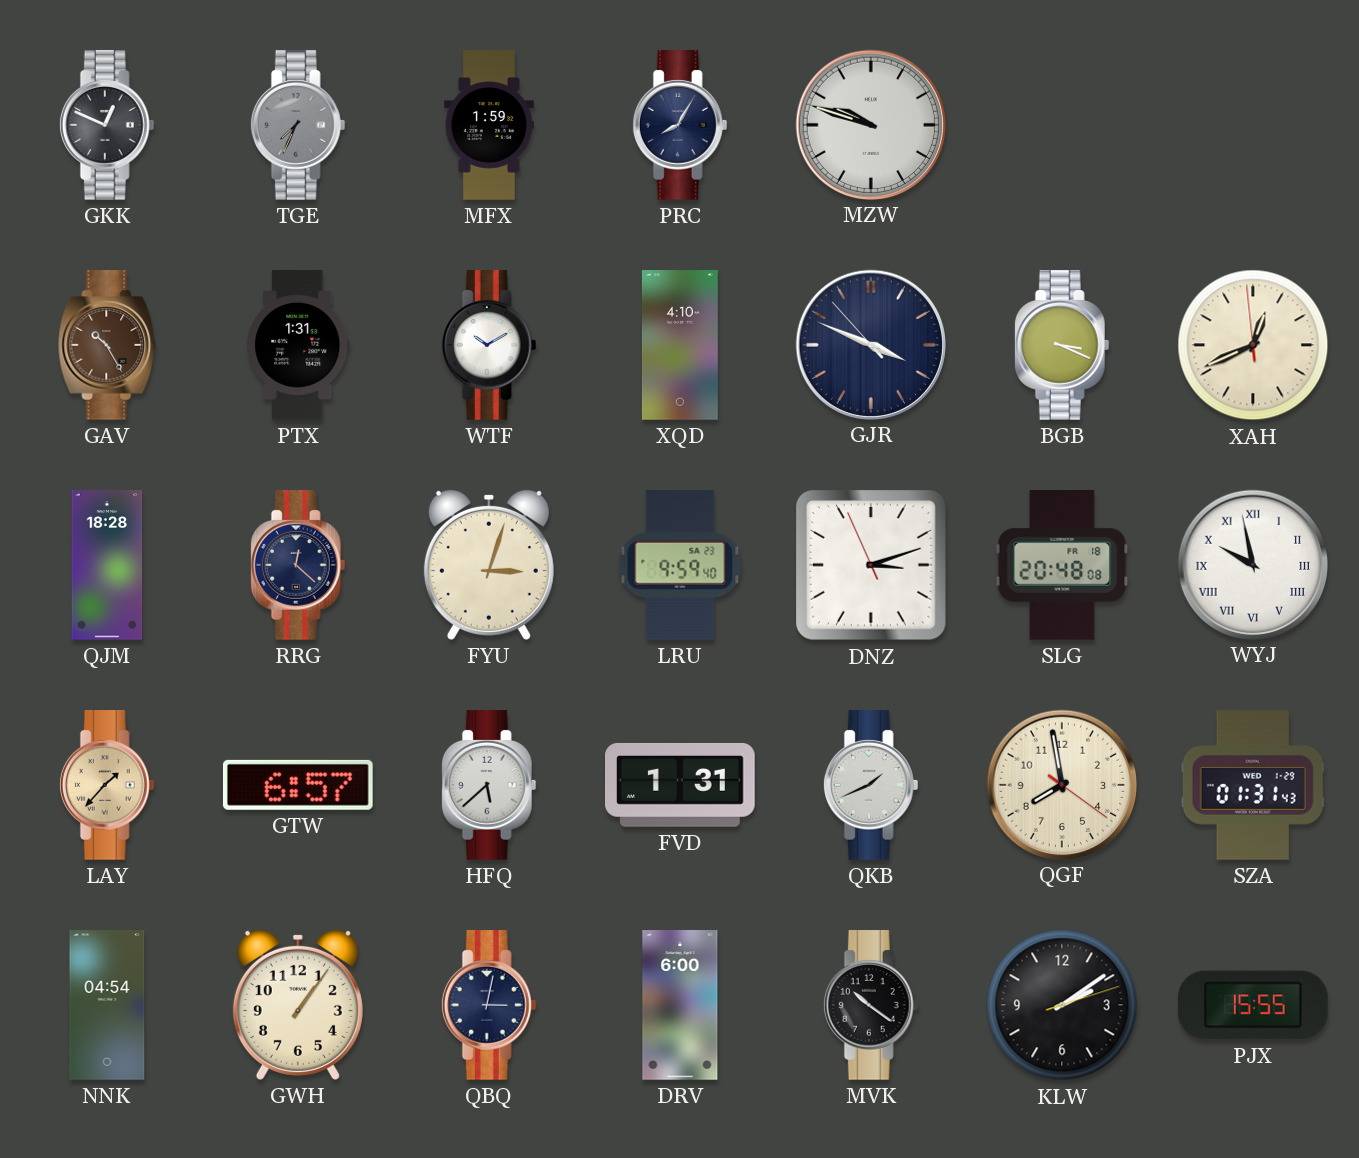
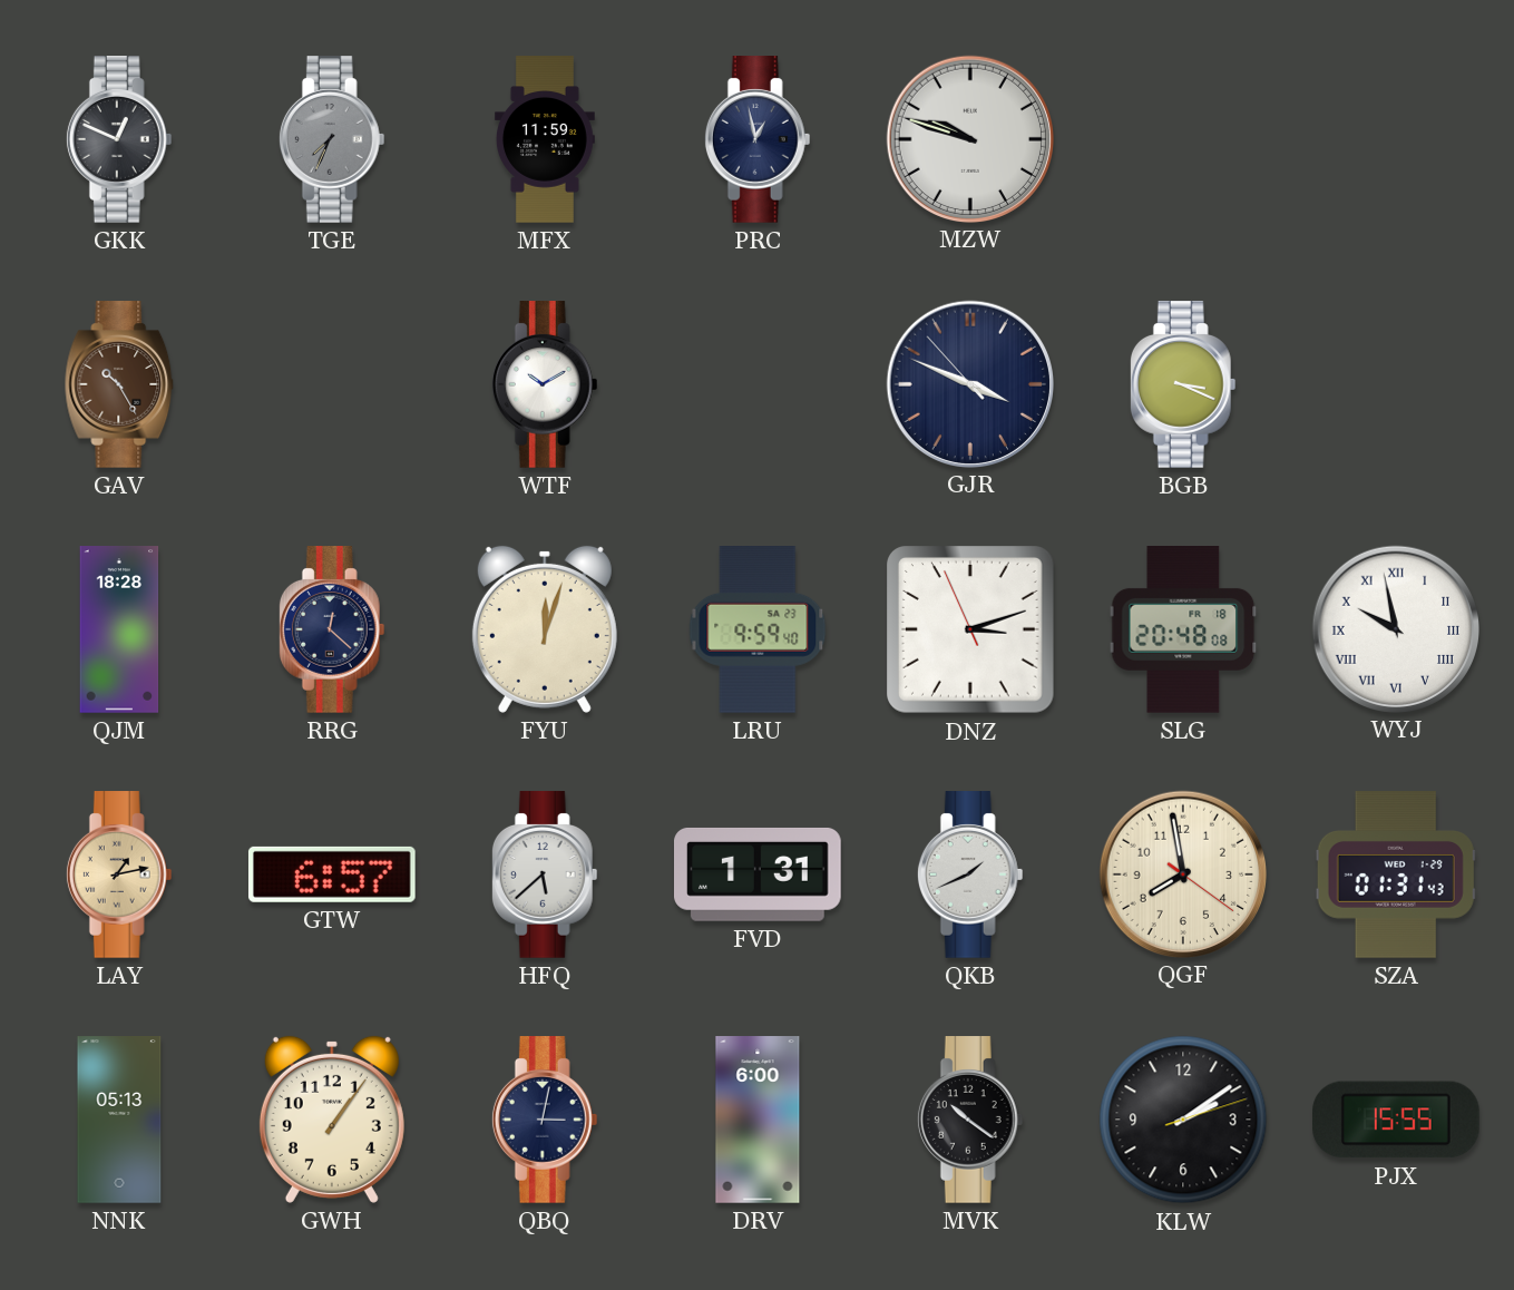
MFX: 1:59 -> 11:59 (545, 139)
PRC: 8:05 -> 12:58 (758, 139)
PTX: 1:31 -> none (298, 345)
XQD: 4:10 -> none (680, 345)
XAH: 12:40 -> none (1253, 345)
FYU: 3:03 -> 12:03 (545, 629)
LAY: 1:37 -> 1:13 (119, 874)
NNK: 04:54 -> 05:13 (119, 1120)
